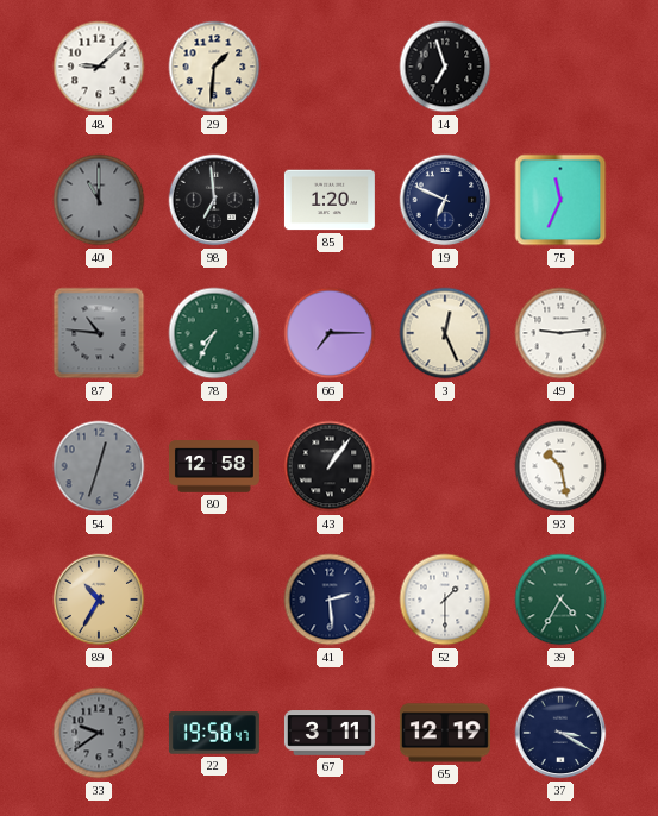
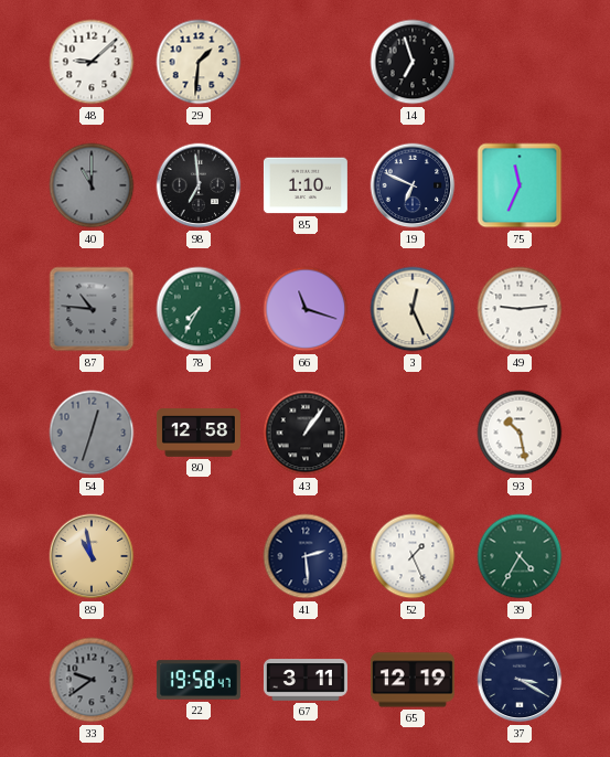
85: 1:20 -> 1:10 (306, 185)
66: 7:15 -> 11:18 (306, 309)
89: 10:35 -> 10:58 (92, 556)
52: 1:30 -> 1:26 (413, 556)
